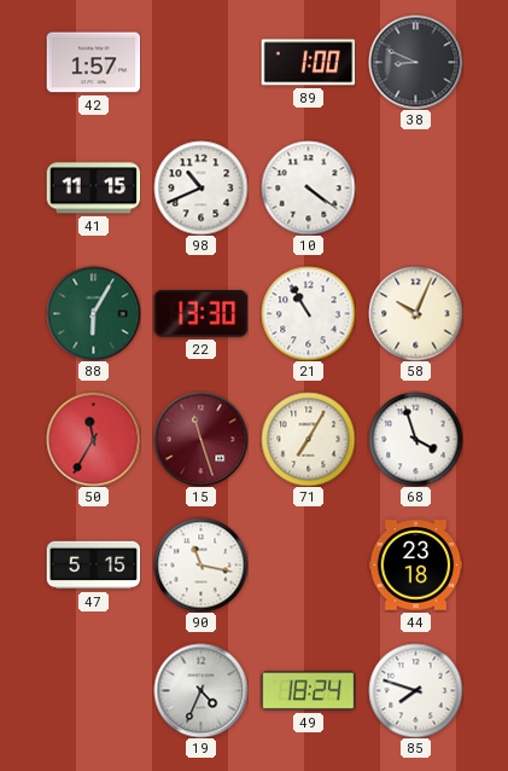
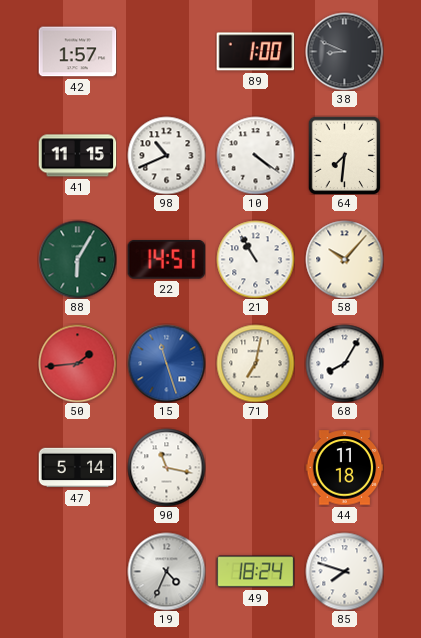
64: none -> 7:31 (345, 155)
22: 13:30 -> 14:51 (166, 260)
58: 10:04 -> 10:07 (344, 259)
50: 11:35 -> 1:44 (77, 363)
15 dial: burgundy -> blue (166, 363)
71: 7:05 -> 7:02 (255, 363)
68: 3:57 -> 8:05 (344, 363)
47: 5:15 -> 5:14 (77, 468)
44: 23:18 -> 11:18 (344, 468)
